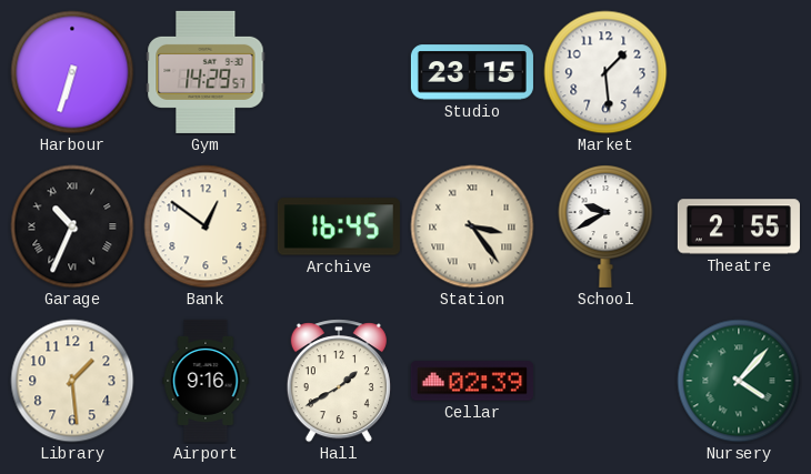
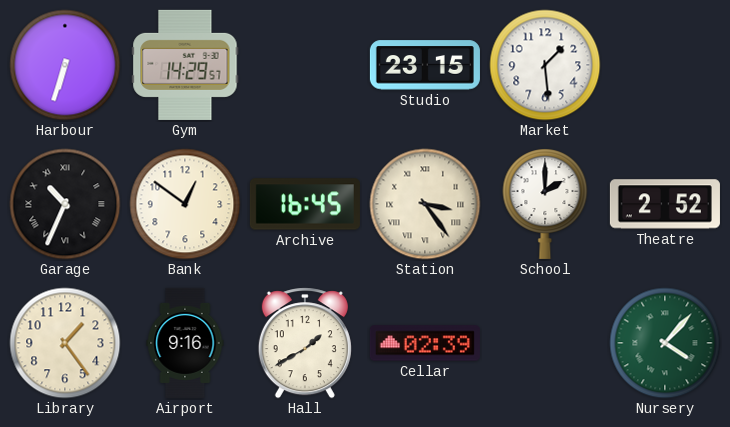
School: 9:40 -> 2:00 (545, 204)
Theatre: 2:55 -> 2:52 (665, 204)
Library: 1:29 -> 1:24 (65, 343)
